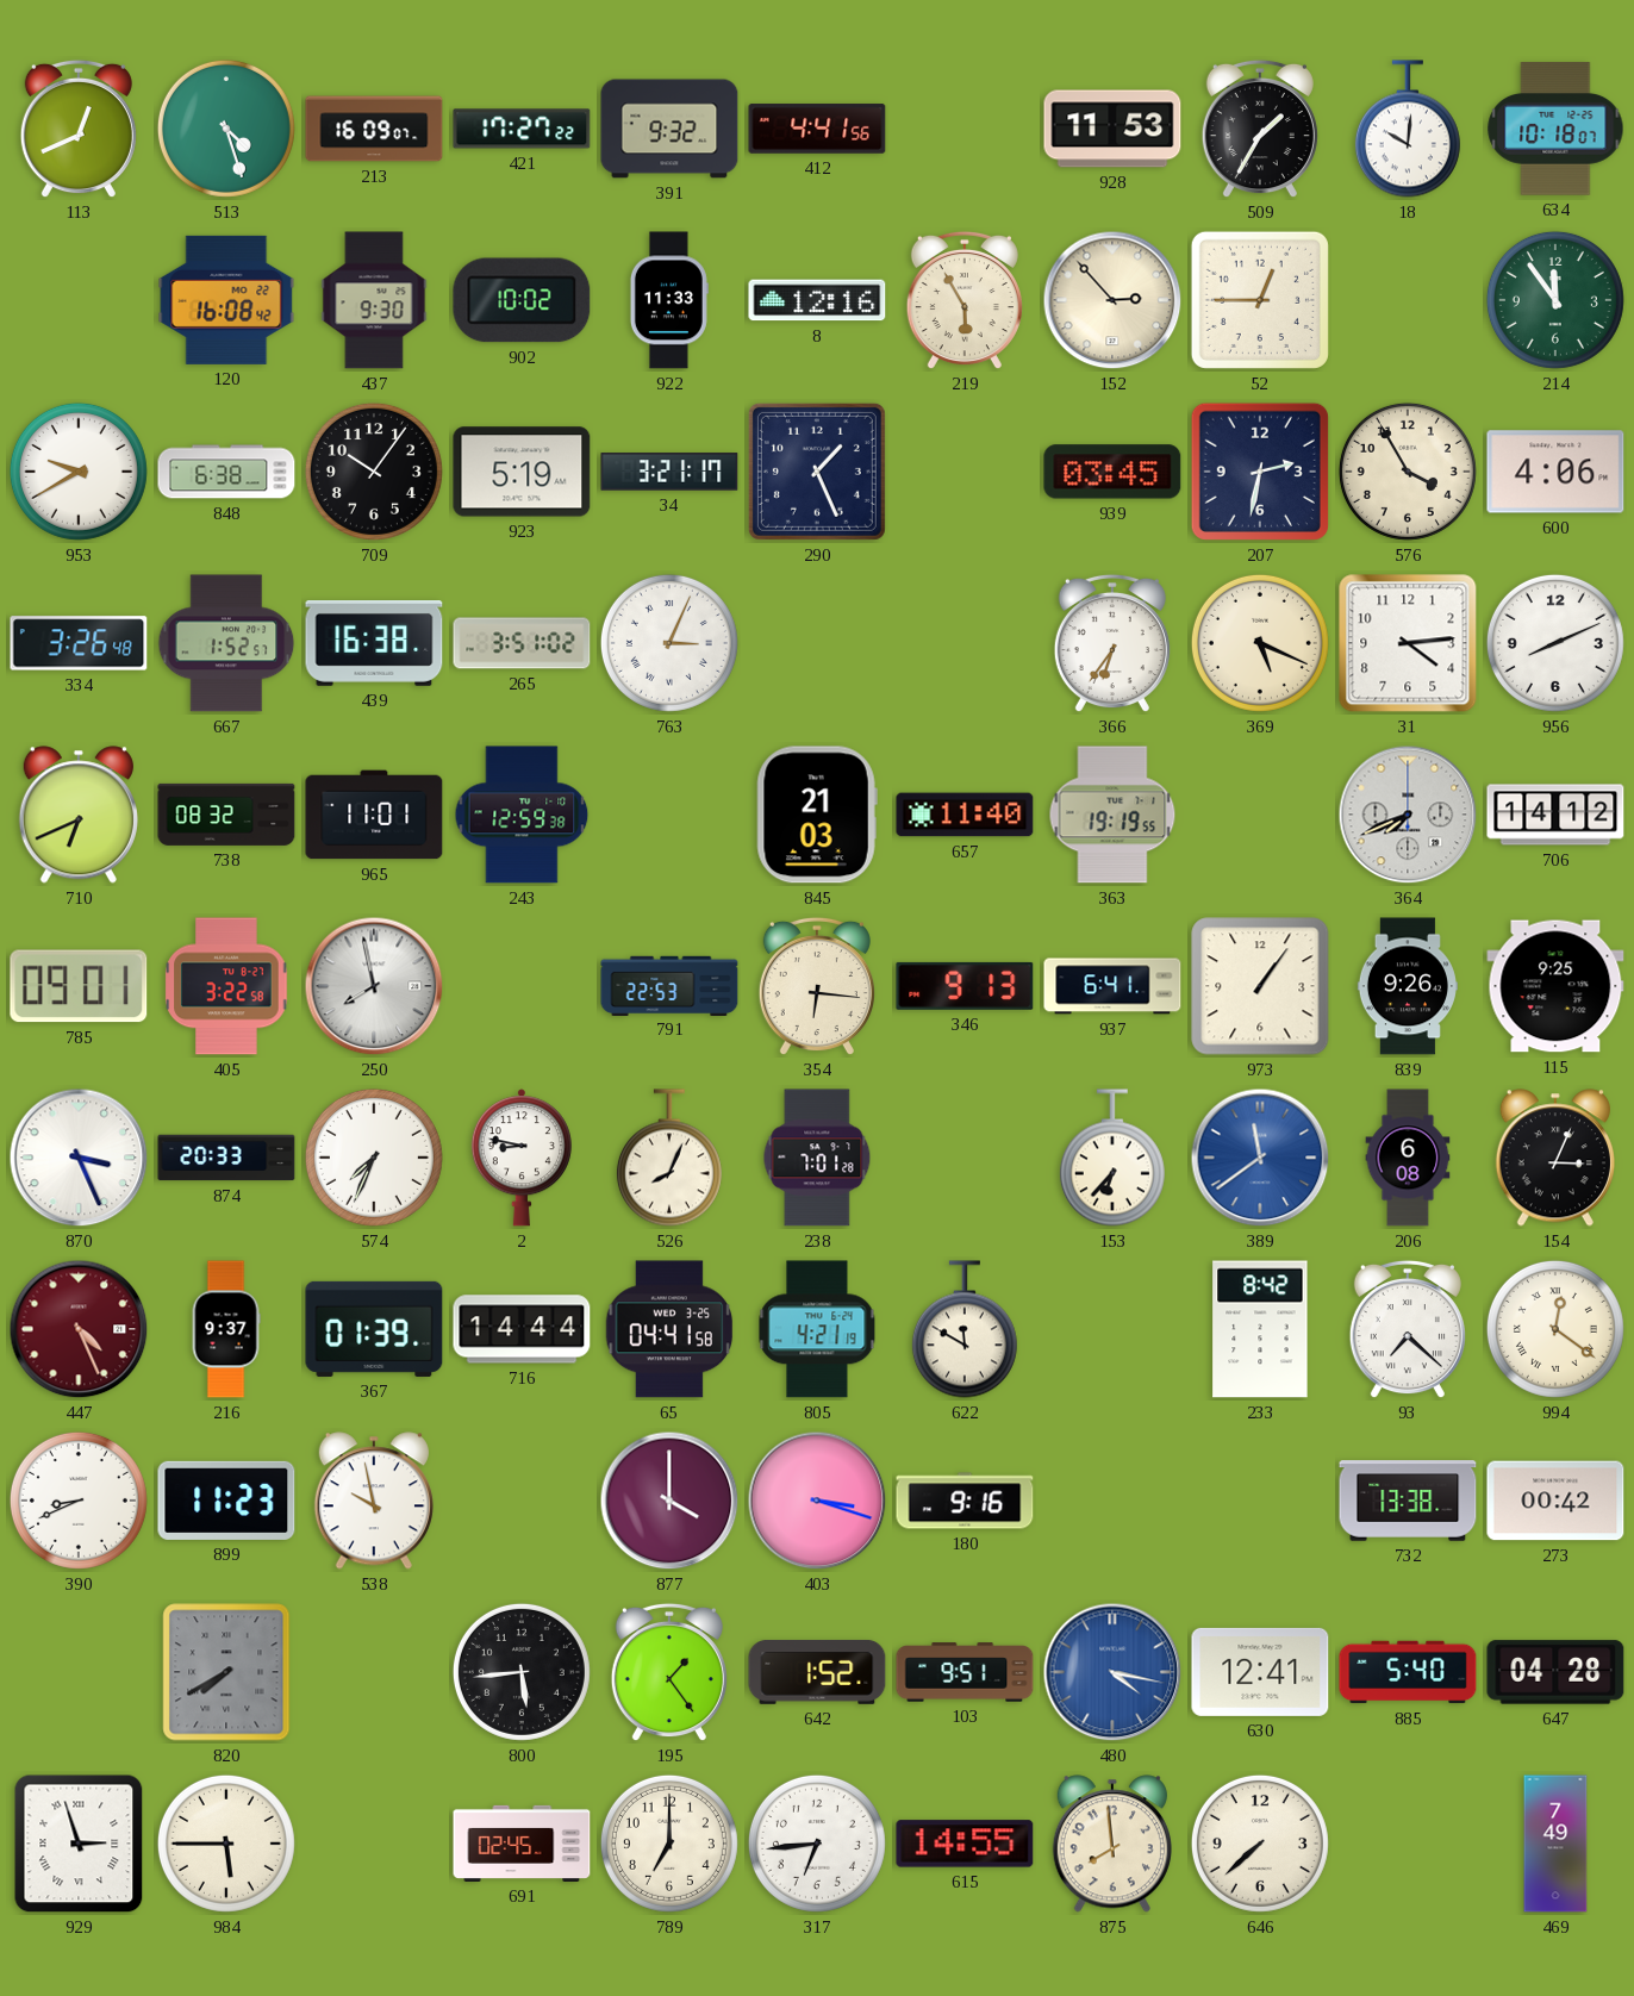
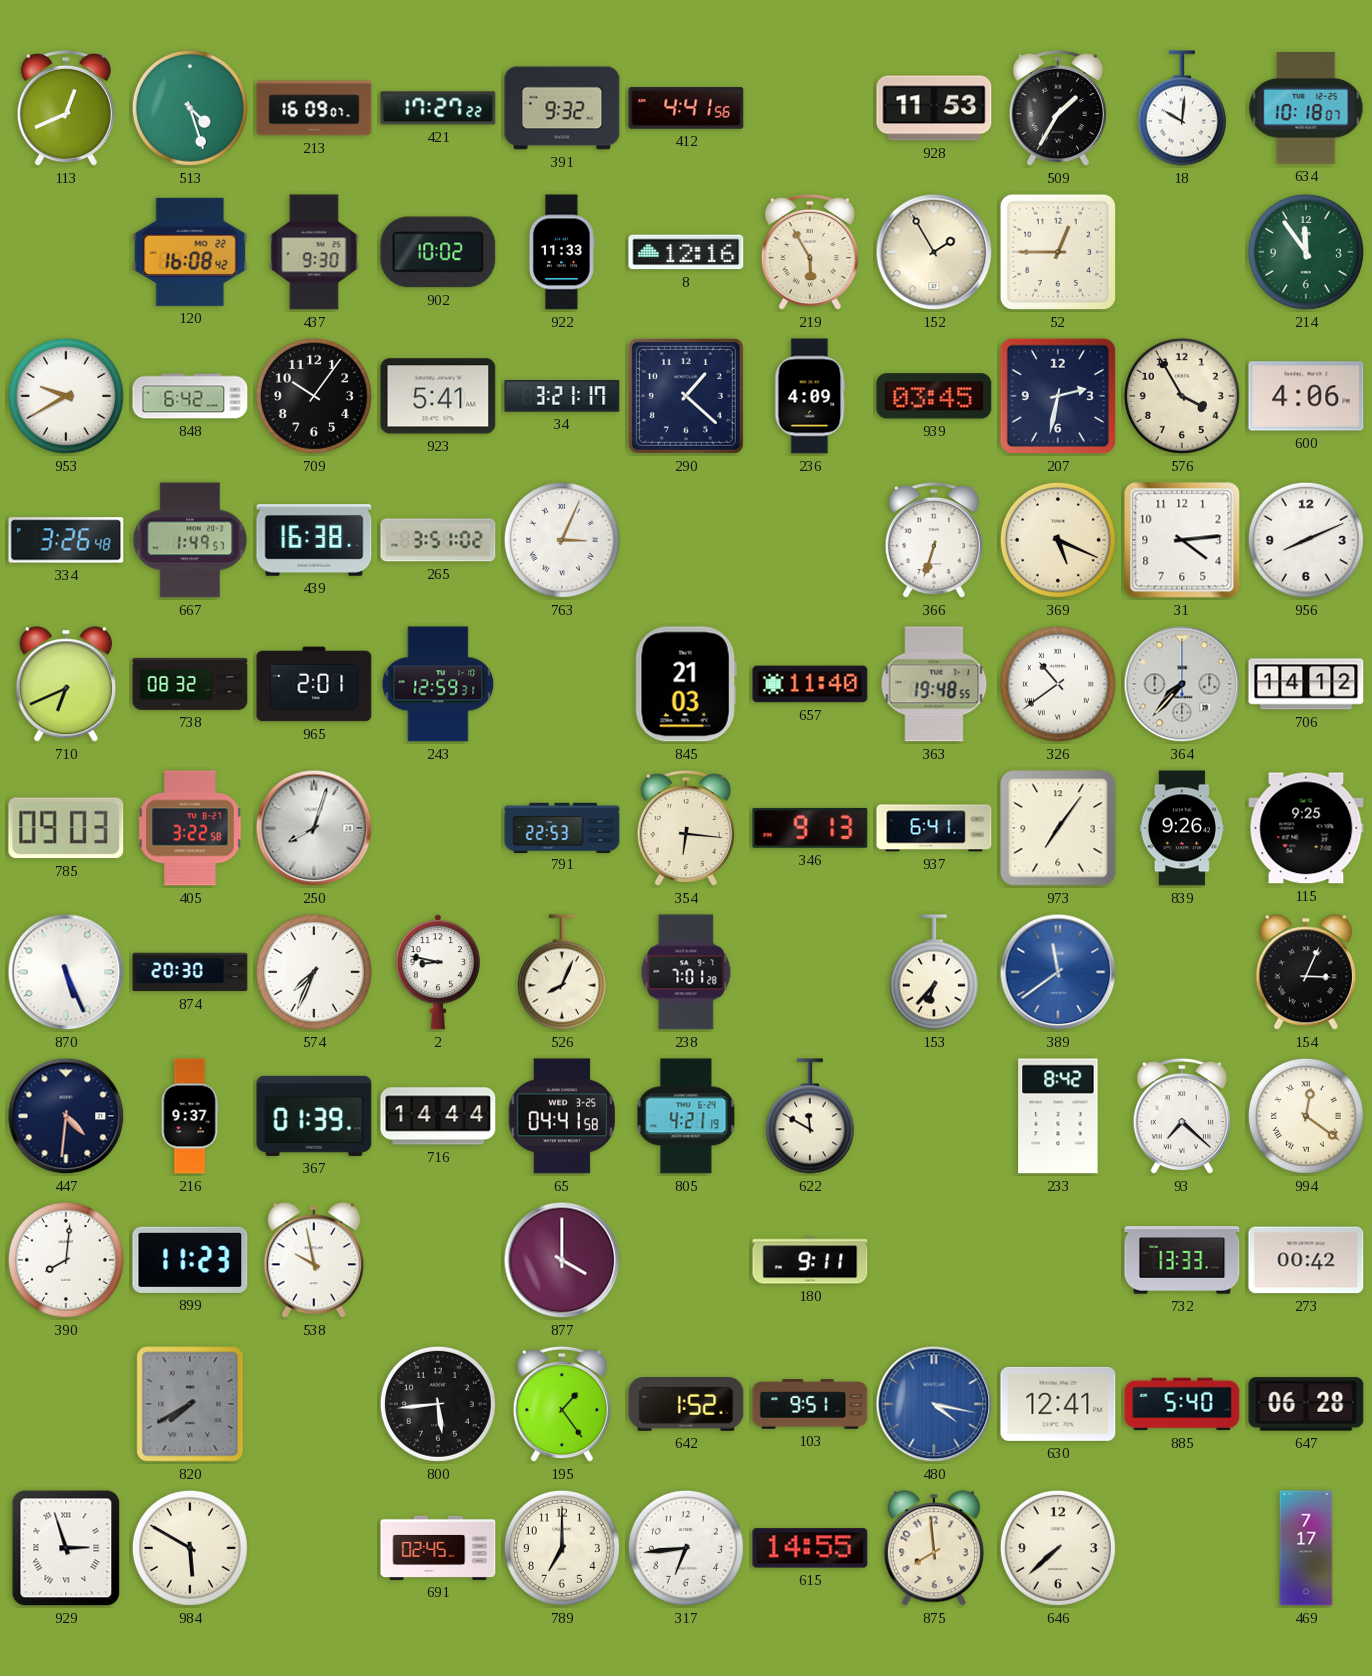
152: 2:53 -> 1:55 (934, 252)
848: 6:38 -> 6:42 (190, 396)
923: 5:19 -> 5:41 (438, 396)
290: 1:26 -> 1:22 (686, 396)
236: none -> 4:09 (810, 396)
667: 1:52 -> 1:49 (190, 540)
366: 6:36 -> 6:33 (934, 540)
965: 11:01 -> 2:01 (314, 684)
243: 12:59:38 -> 12:59:31 (438, 684)
363: 19:19 -> 19:48 (934, 684)
326: none -> 10:39 (1058, 684)
364: 7:41 -> 7:37 (1182, 684)
785: 09:01 -> 09:03 (66, 828)
250: 7:58 -> 8:03 (314, 828)
973: 1:06 -> 7:06 (1058, 828)
870: 3:26 -> 5:26 (66, 972)
874: 20:33 -> 20:30 (190, 972)
206: 6:08 -> none (1408, 1158)
447: 4:26 -> 4:31 (66, 1116)
447 dial: burgundy -> navy (66, 1116)
390: 8:41 -> 8:01 (66, 1260)
403: 3:18 -> none (817, 1501)
180: 9:16 -> 9:11 (810, 1260)
732: 13:38 -> 13:33 (1182, 1260)
647: 04:28 -> 06:28 (1306, 1404)
984: 5:45 -> 5:50 (190, 1548)
469: 7:49 -> 7:17 (1306, 1548)
